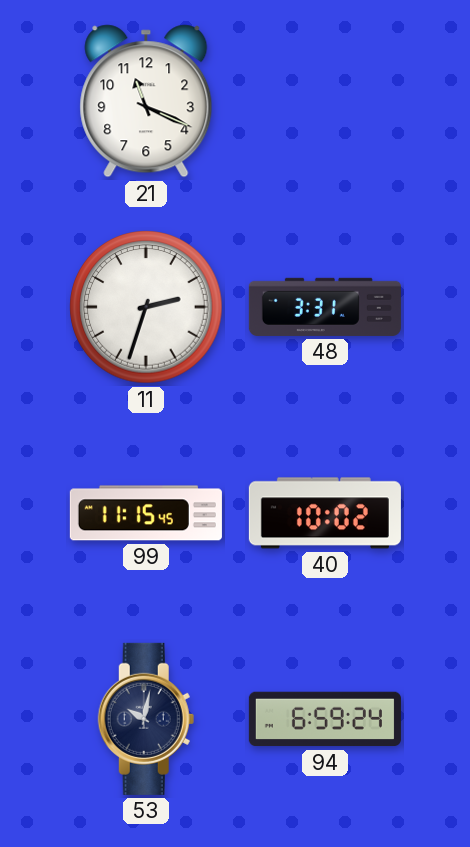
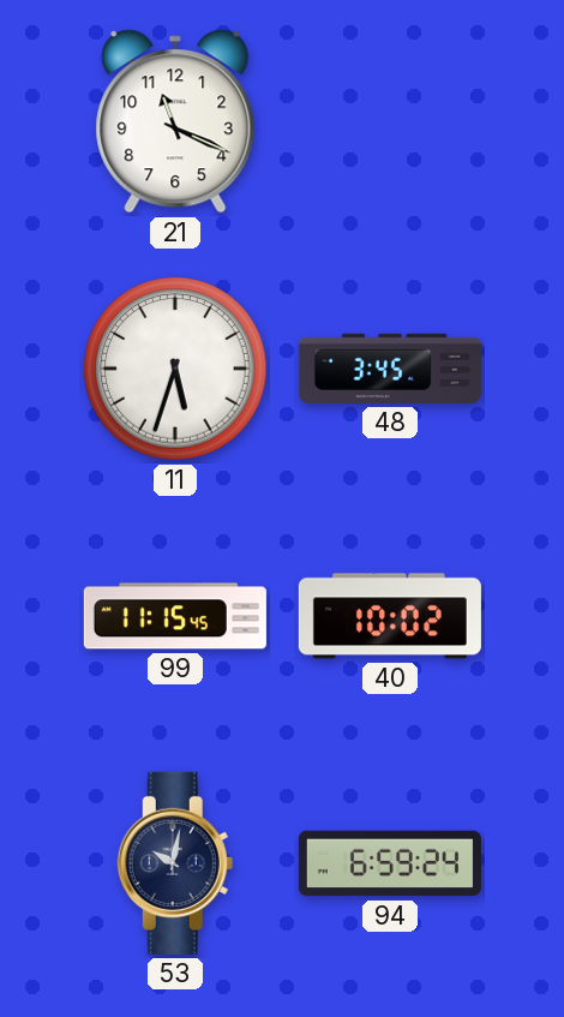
11: 2:33 -> 5:33 (175, 369)
48: 3:31 -> 3:45 (390, 369)
